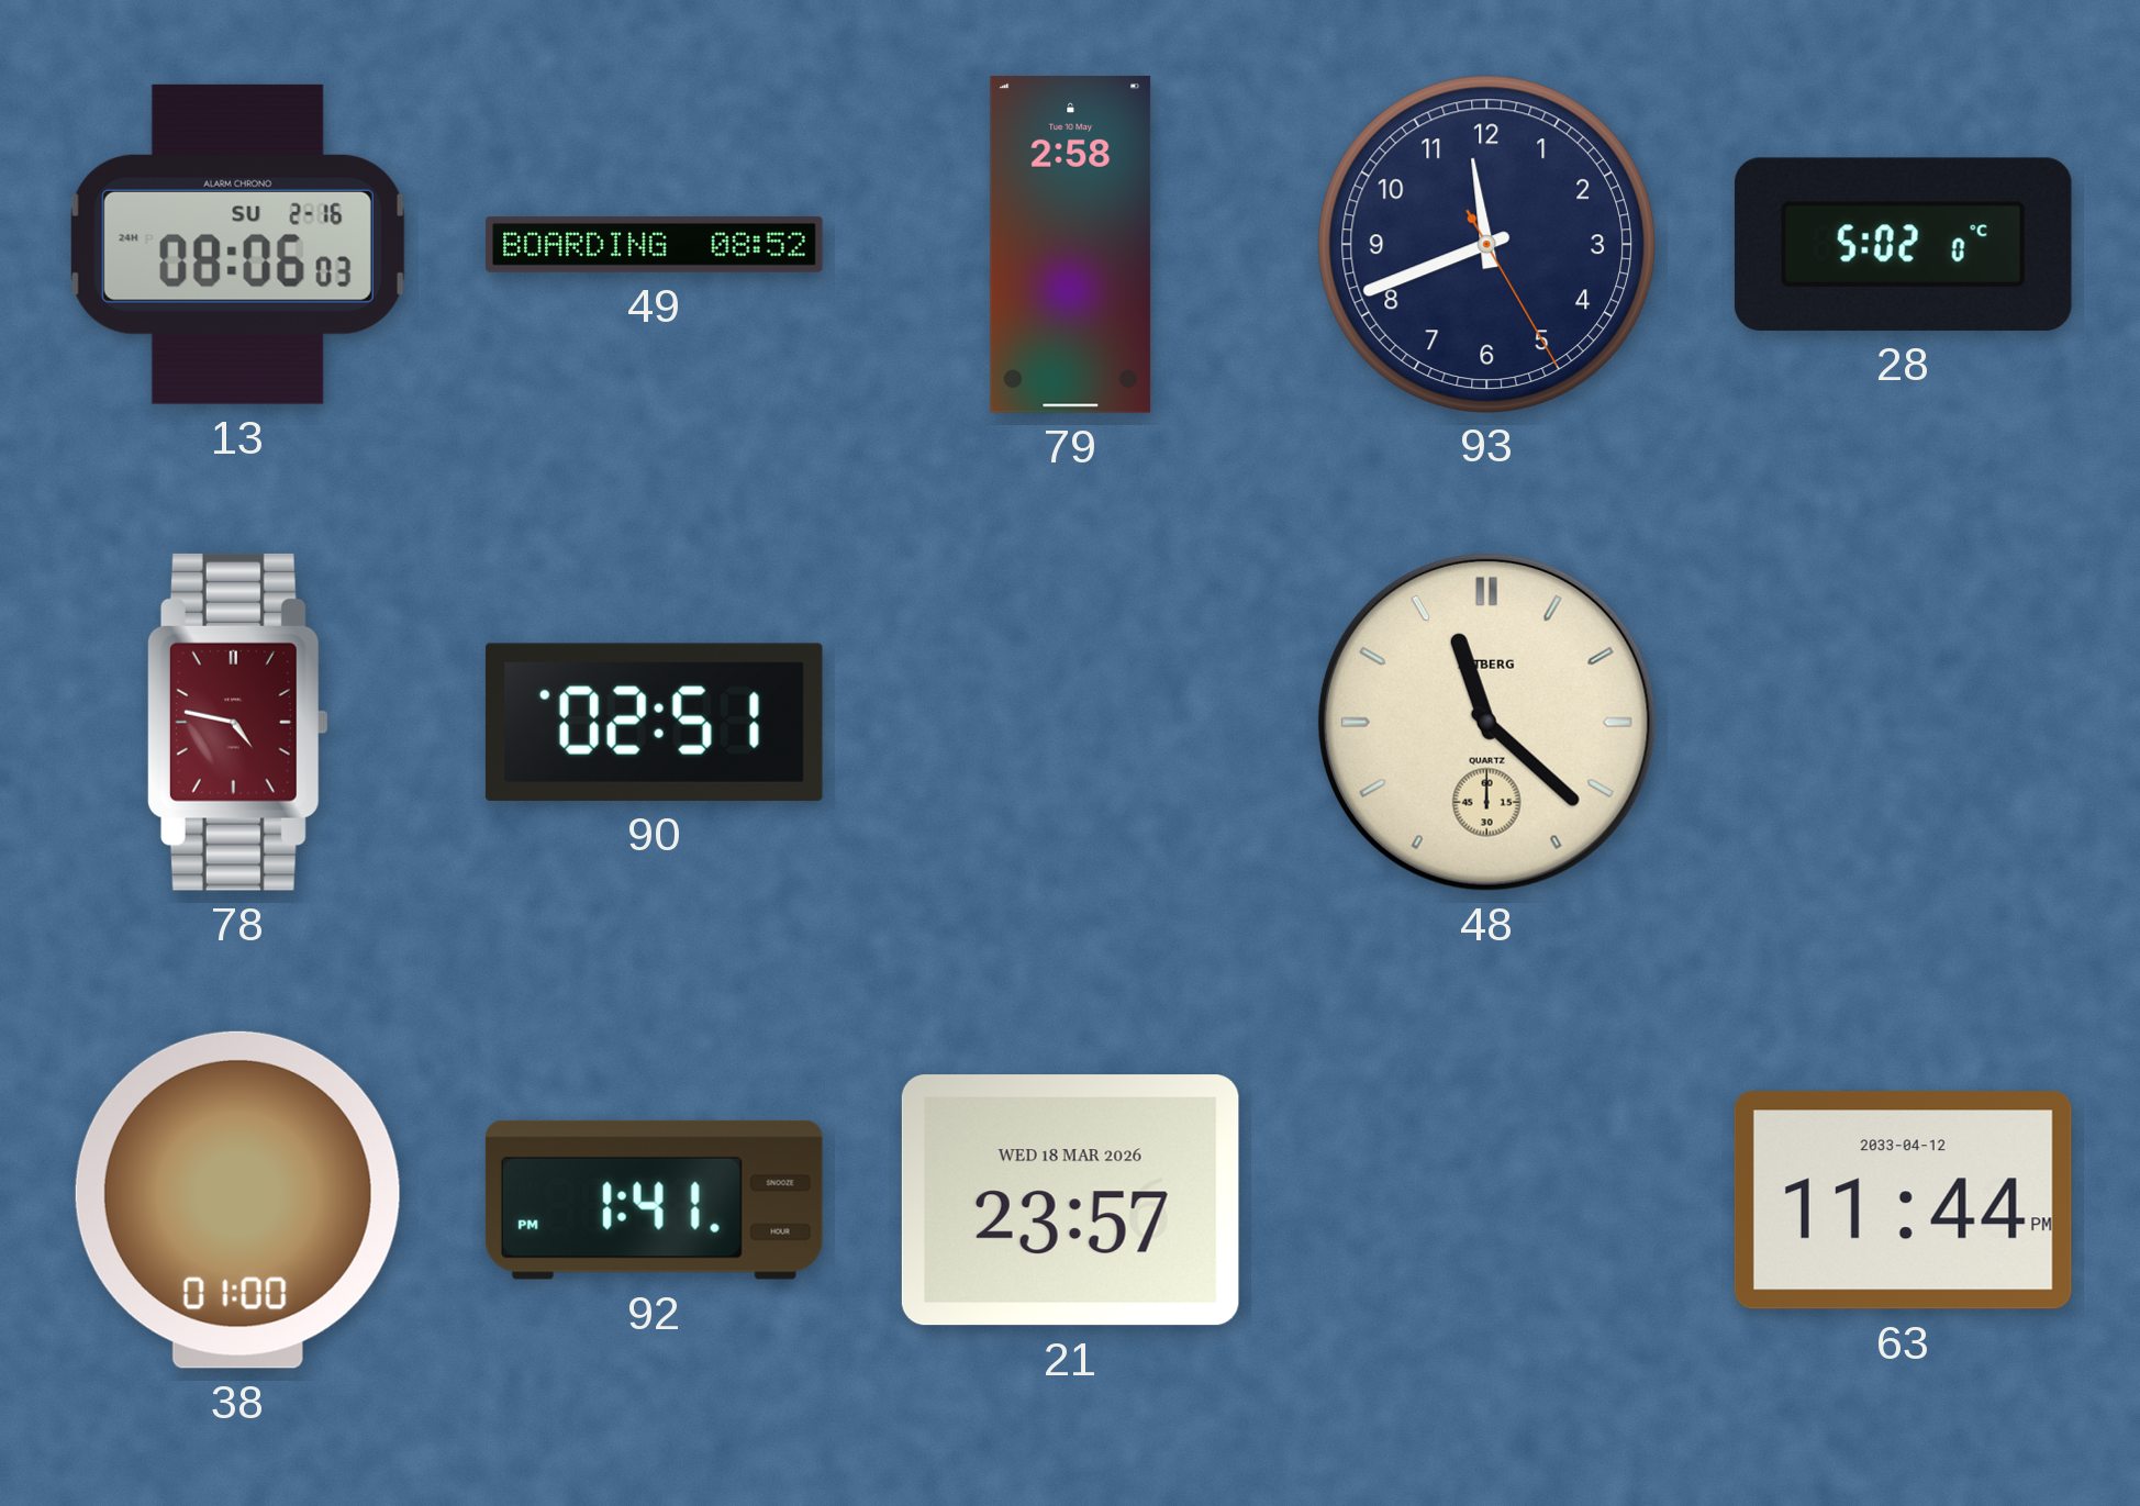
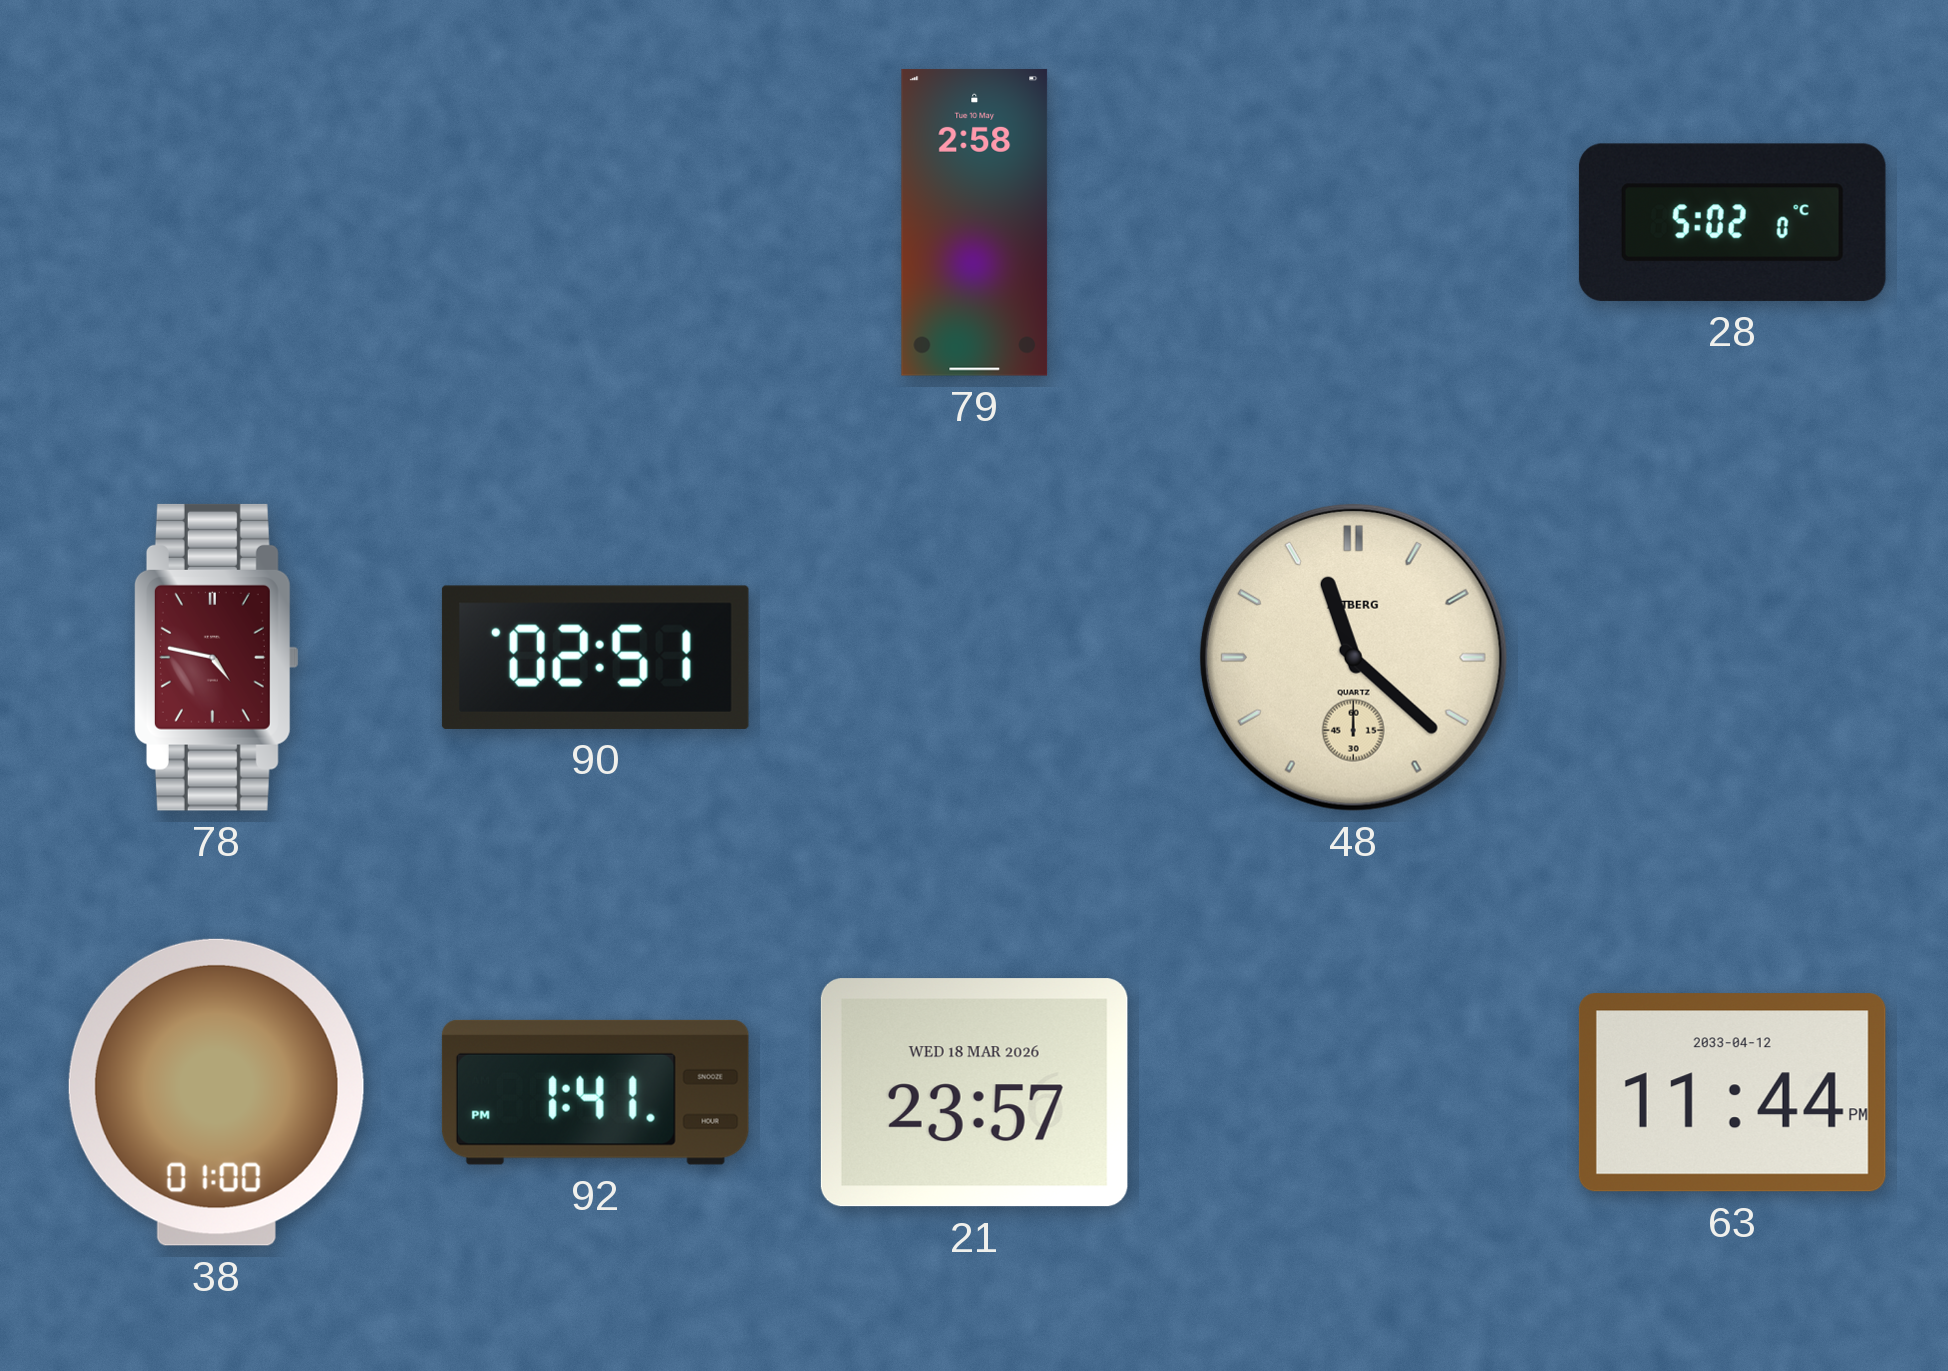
13: 08:06 -> none (237, 244)
49: 08:52 -> none (655, 244)
93: 11:41 -> none (1486, 244)
